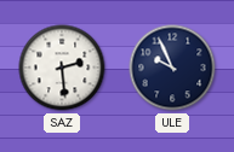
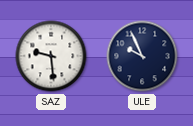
SAZ: 2:29 -> 9:29 (51, 56)
